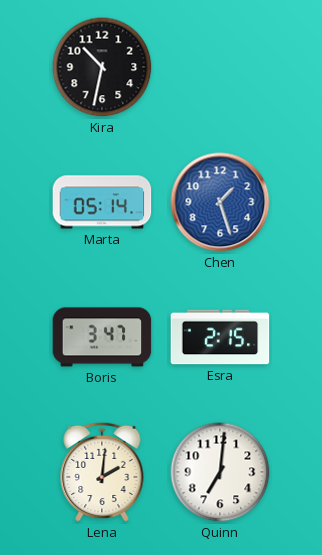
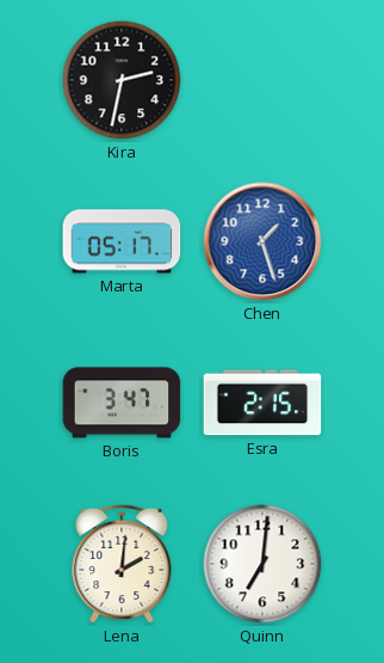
Kira: 10:32 -> 2:32 (122, 80)
Marta: 05:14 -> 05:17 (122, 241)
